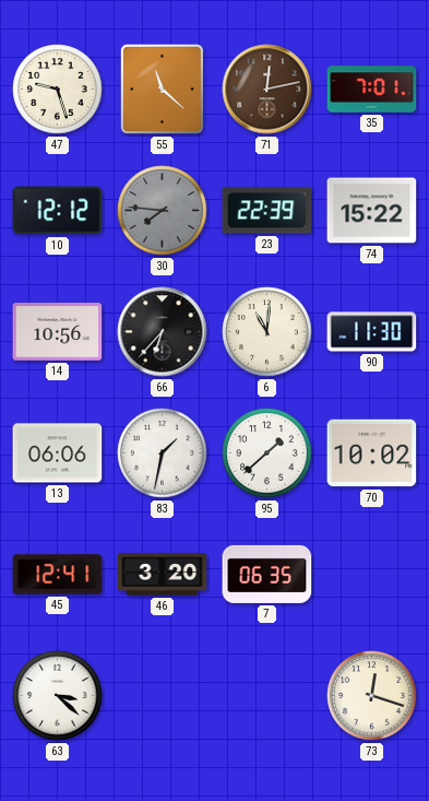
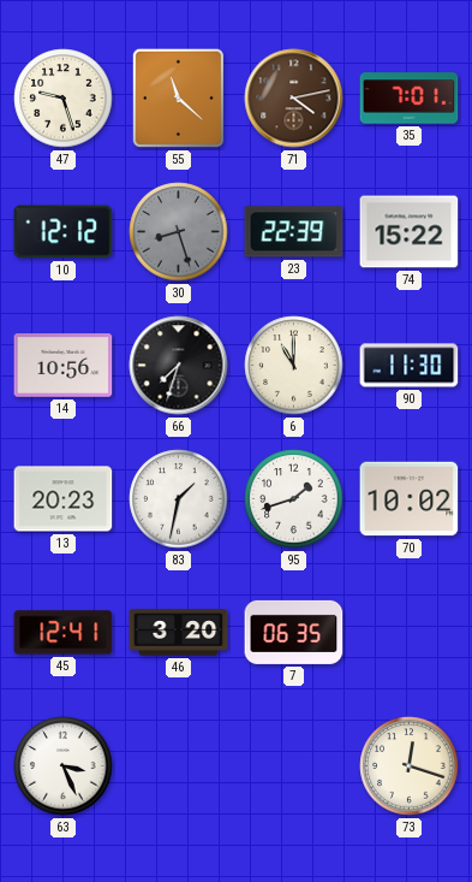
71: 12:13 -> 4:13 (294, 99)
30: 7:46 -> 8:27 (179, 232)
66: 6:37 -> 7:33 (179, 366)
6: 11:01 -> 11:00 (294, 366)
13: 06:06 -> 20:23 (64, 499)
95: 1:38 -> 1:42 (294, 499)
63: 3:22 -> 3:26 (64, 766)
